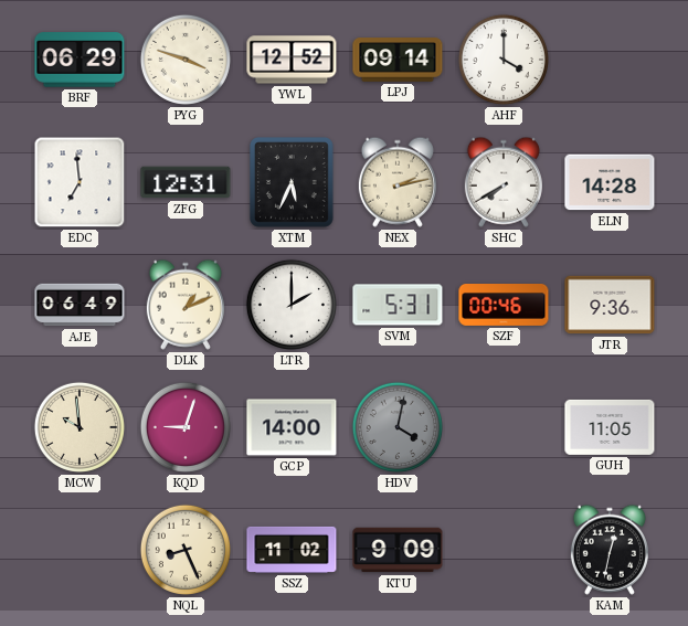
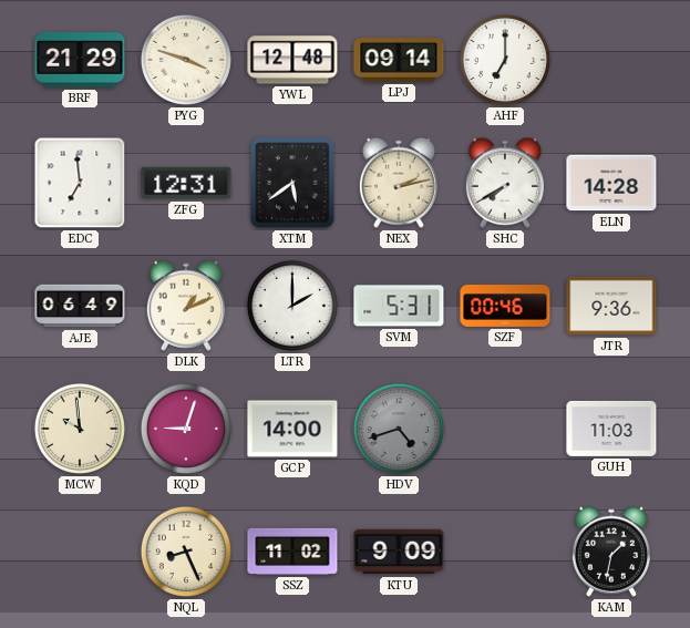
BRF: 06:29 -> 21:29 (80, 60)
YWL: 12:52 -> 12:48 (292, 60)
AHF: 4:00 -> 7:00 (505, 60)
XTM: 5:34 -> 5:39 (293, 184)
HDV: 4:02 -> 4:42 (399, 429)
GUH: 11:05 -> 11:03 (611, 429)
KAM: 12:32 -> 1:32 (611, 552)
